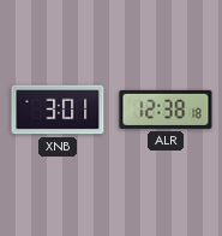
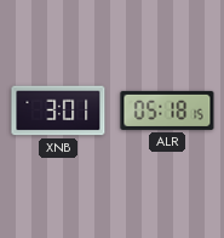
ALR: 12:38 -> 05:18 (167, 110)
